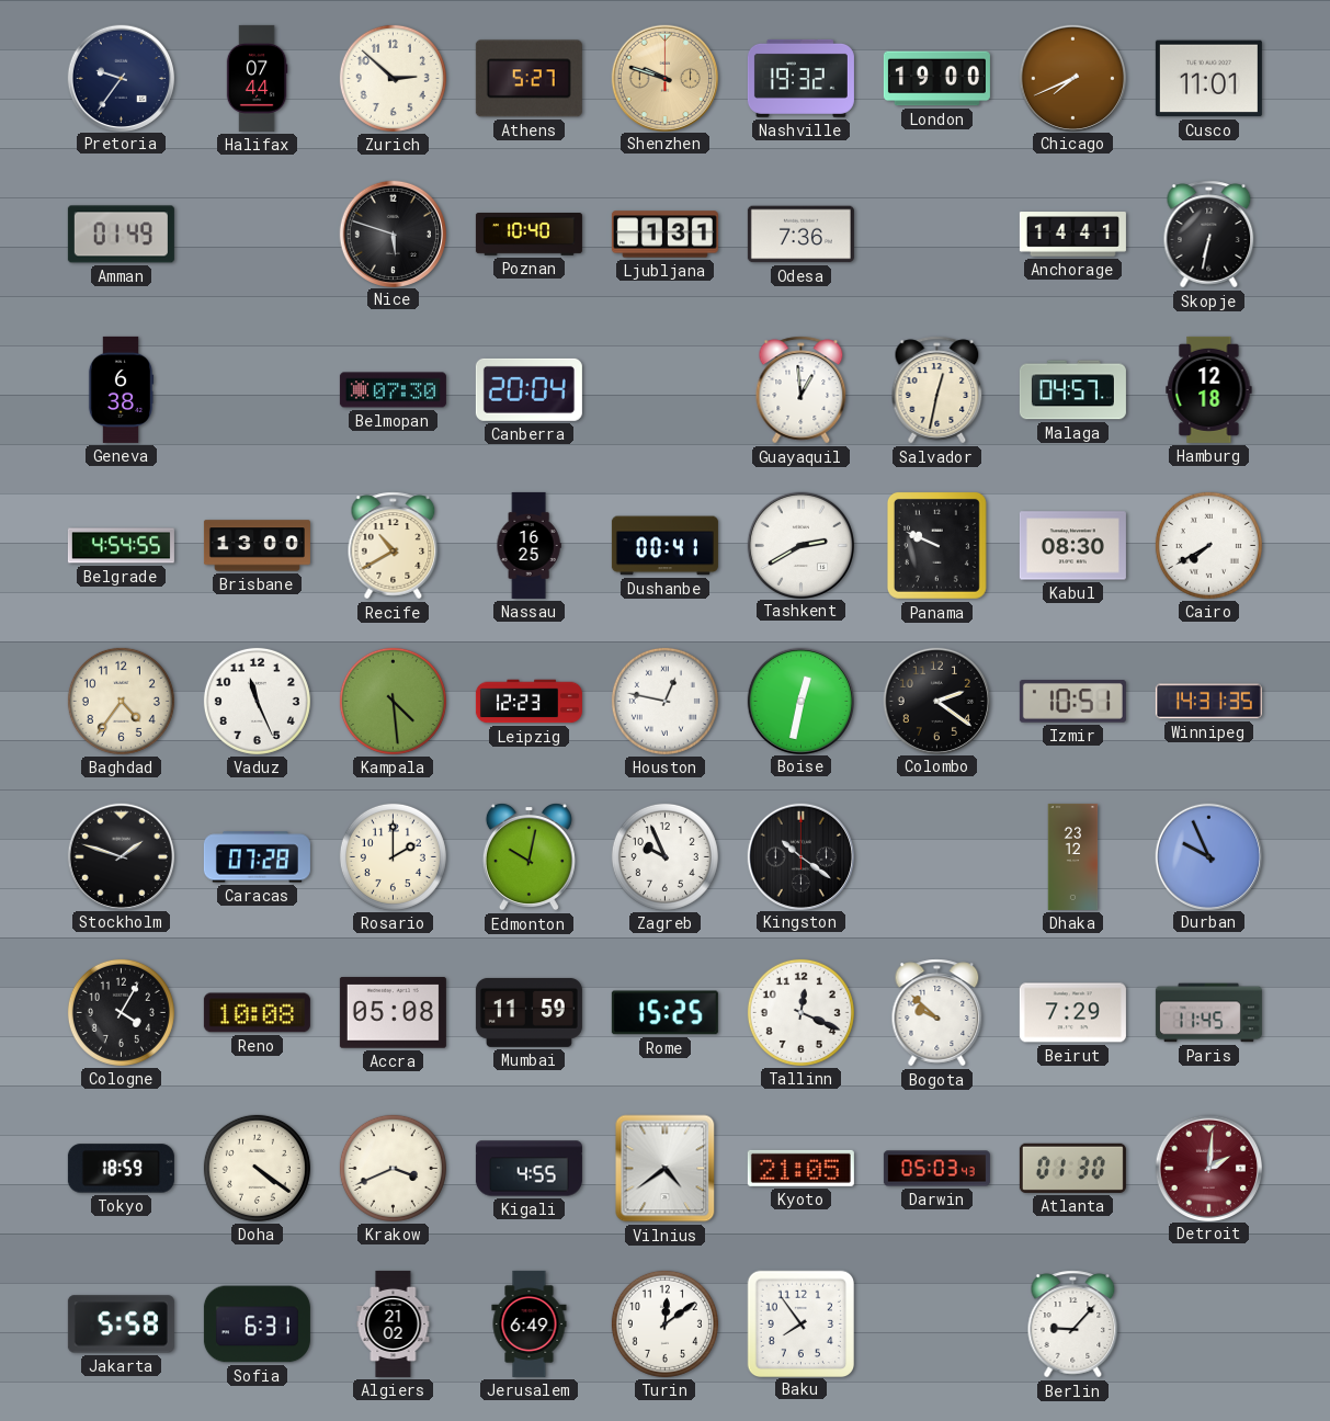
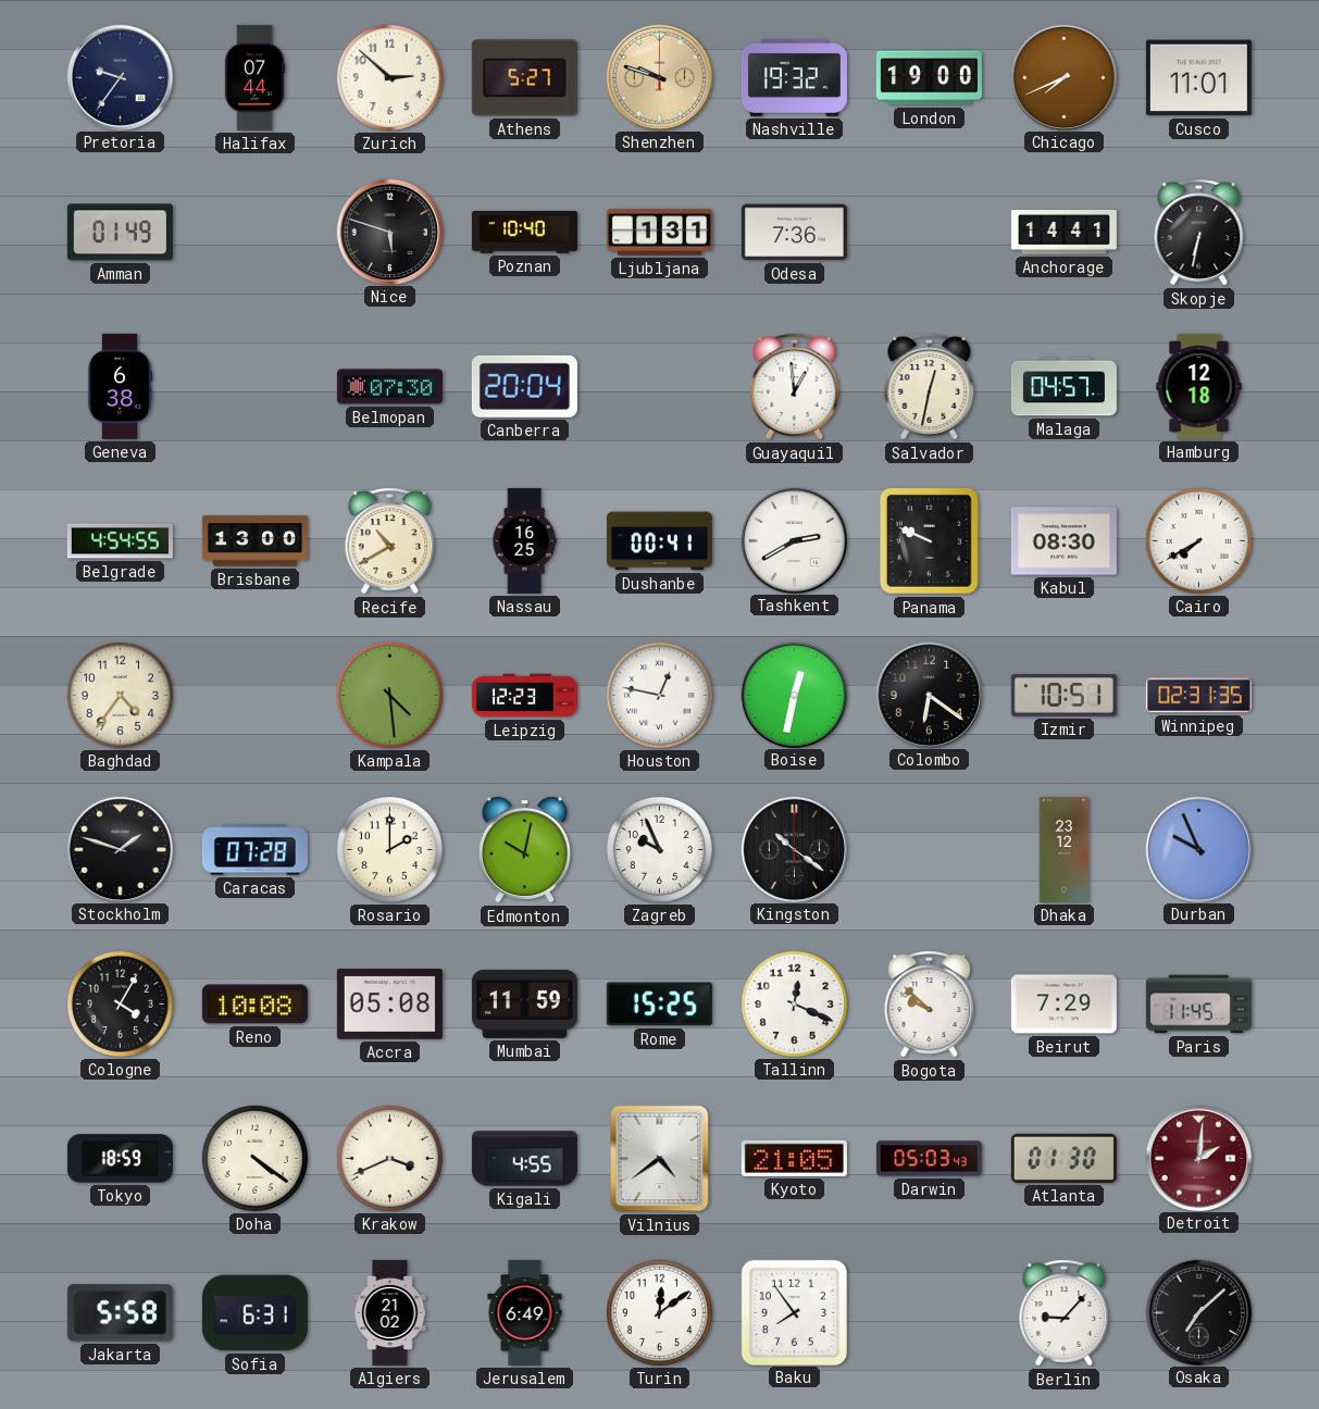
Vaduz: 11:26 -> none (257, 701)
Colombo: 2:21 -> 6:21 (929, 695)
Winnipeg: 14:31 -> 02:31 (1198, 696)
Osaka: none -> 7:08 (1198, 1312)
